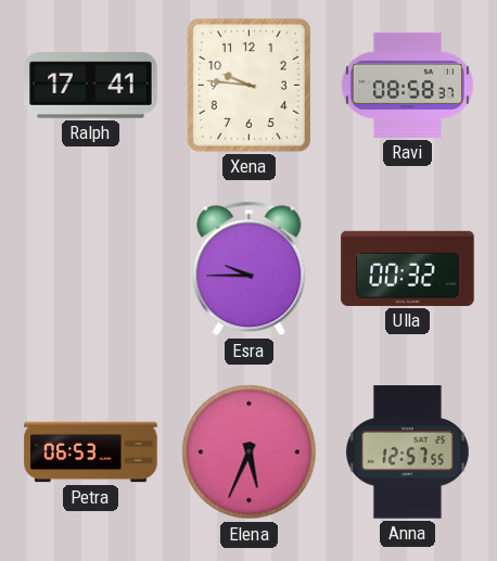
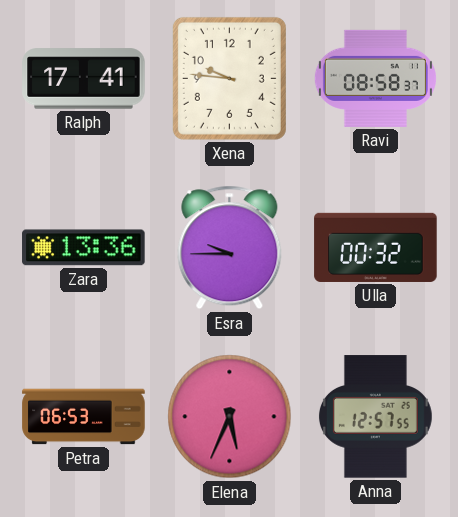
Zara: none -> 13:36 (84, 248)
